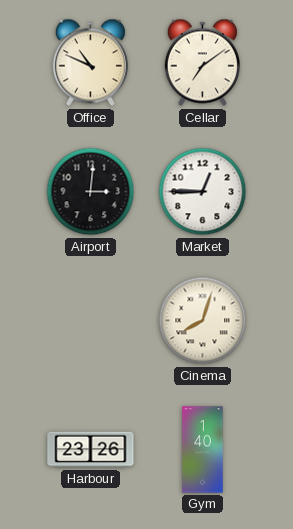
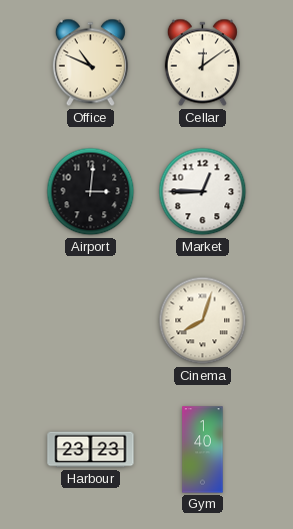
Cellar: 7:09 -> 12:09 (202, 63)
Harbour: 23:26 -> 23:23 (91, 450)
